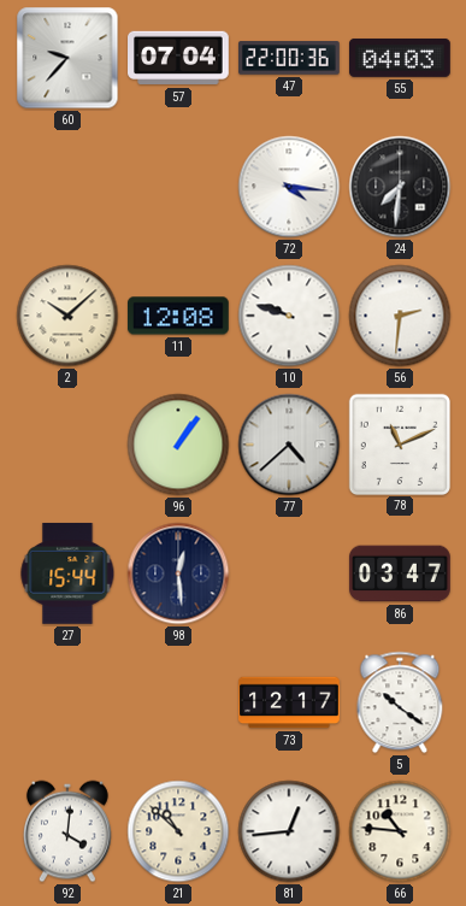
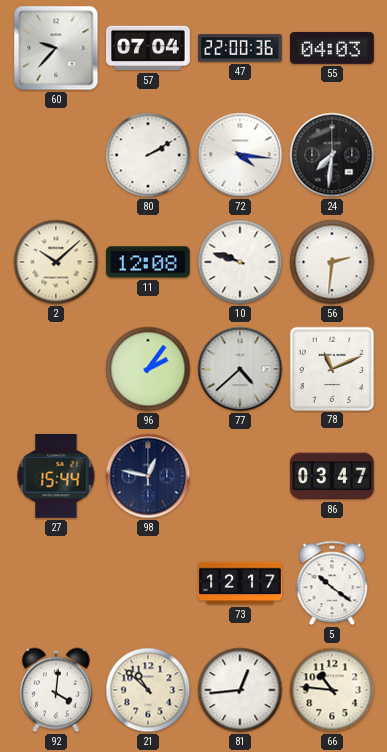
80: none -> 2:10 (148, 155)
96: 1:06 -> 2:06 (148, 369)
98: 12:29 -> 12:47 (148, 476)
